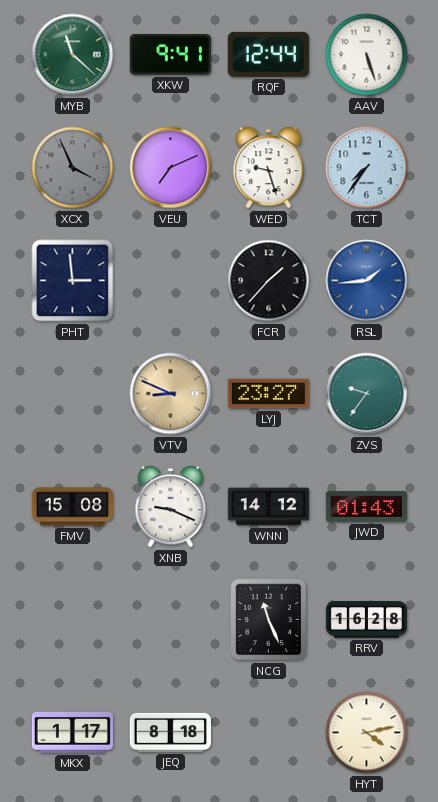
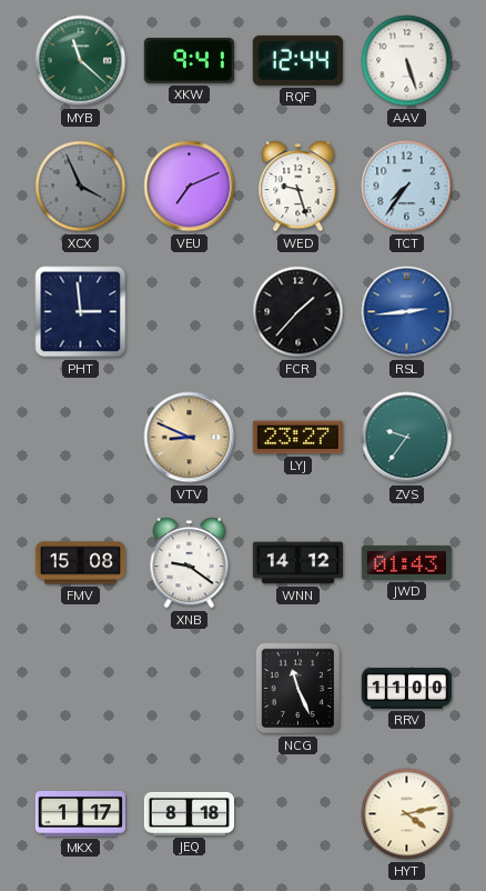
RSL: 1:44 -> 2:44 (407, 312)
XNB: 9:19 -> 9:21 (190, 563)
RRV: 16:28 -> 11:00 (406, 689)
